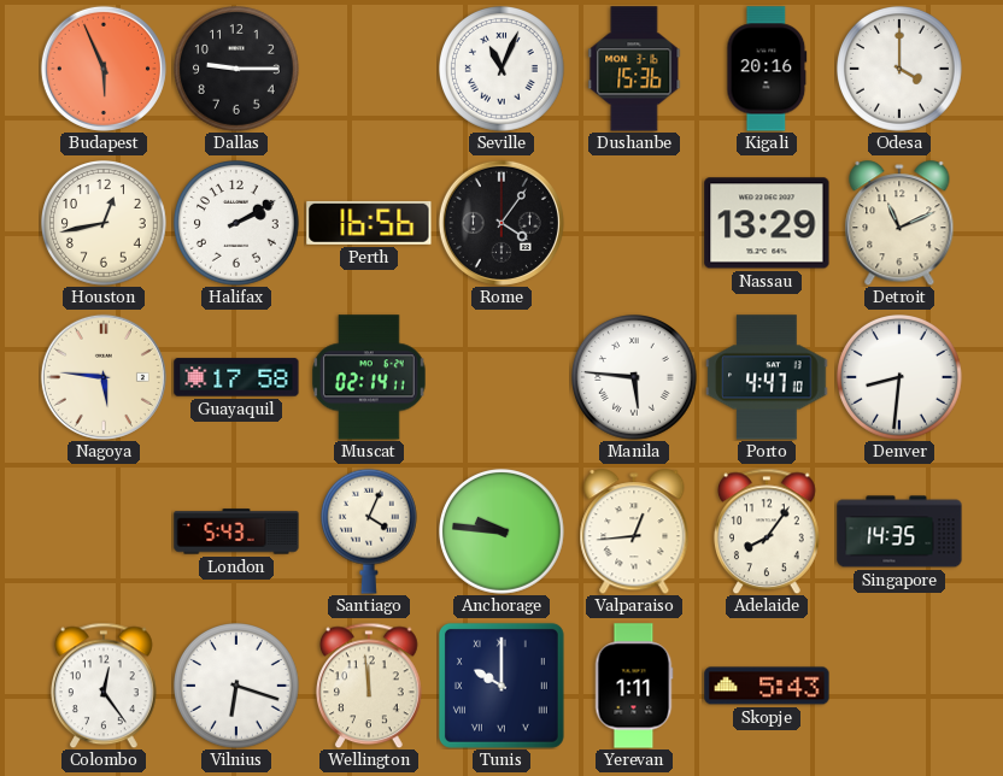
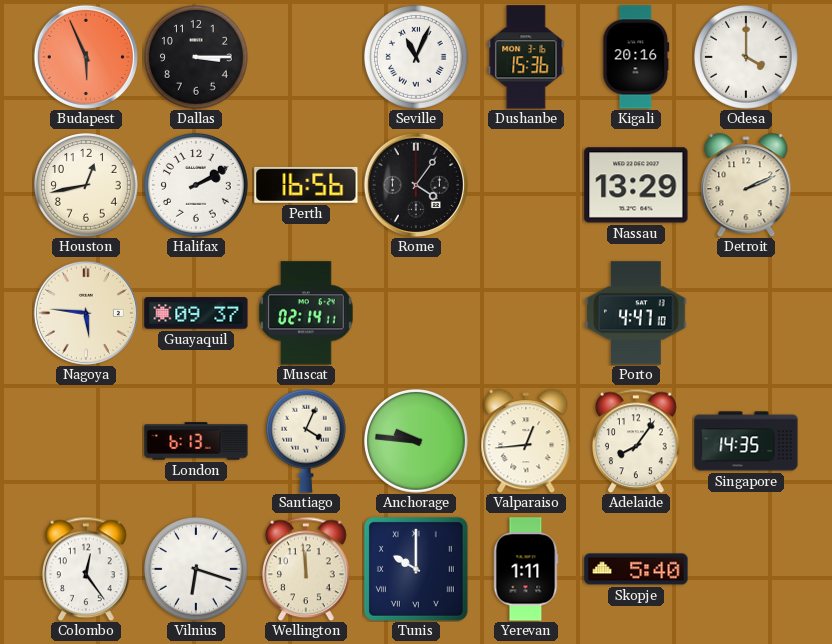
Dallas: 9:15 -> 3:15 (197, 58)
Detroit: 11:11 -> 2:11 (746, 185)
Guayaquil: 17:58 -> 09:37 (196, 313)
Manila: 5:46 -> none (635, 378)
Denver: 8:31 -> none (901, 378)
London: 5:43 -> 6:13 (196, 441)
Skopje: 5:43 -> 5:40 (636, 569)
